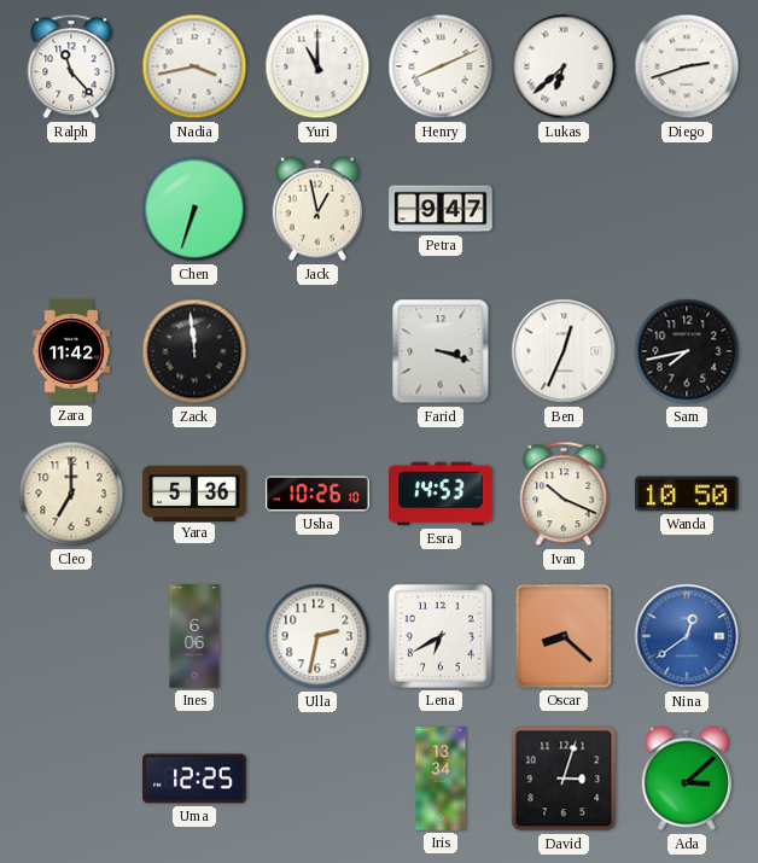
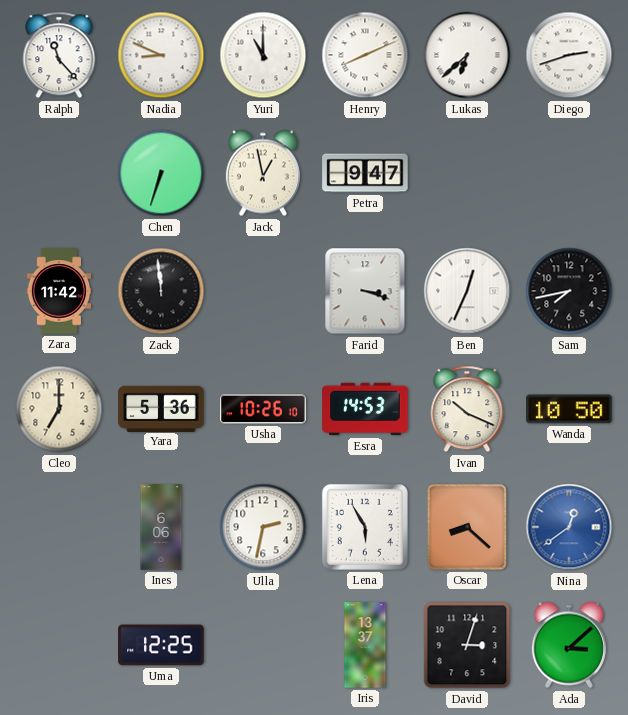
Nadia: 3:43 -> 8:49 (161, 55)
Lena: 6:40 -> 5:55 (365, 527)
Iris: 13:34 -> 13:37 (365, 645)
